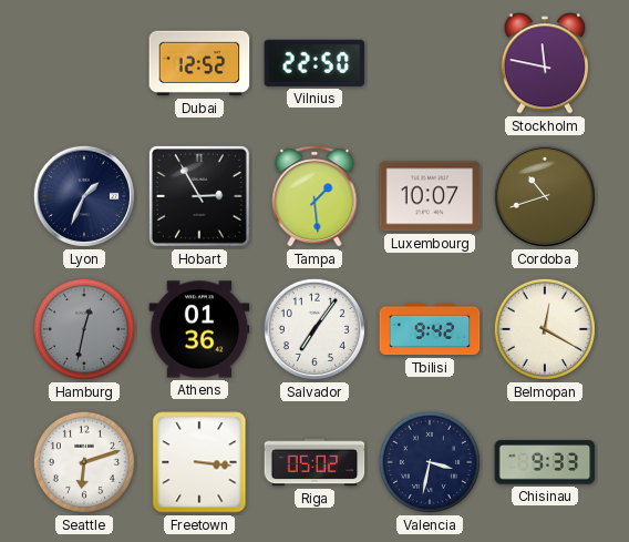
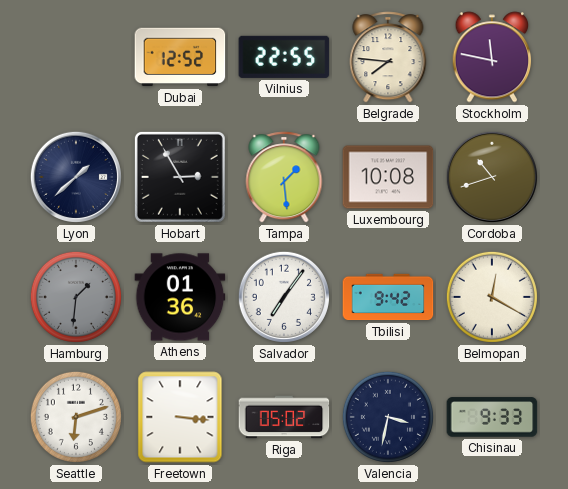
Vilnius: 22:50 -> 22:55 (284, 57)
Belgrade: none -> 7:46 (388, 57)
Lyon: 1:34 -> 1:38 (76, 177)
Luxembourg: 10:07 -> 10:08 (388, 177)
Hamburg: 12:32 -> 1:31 (76, 297)
